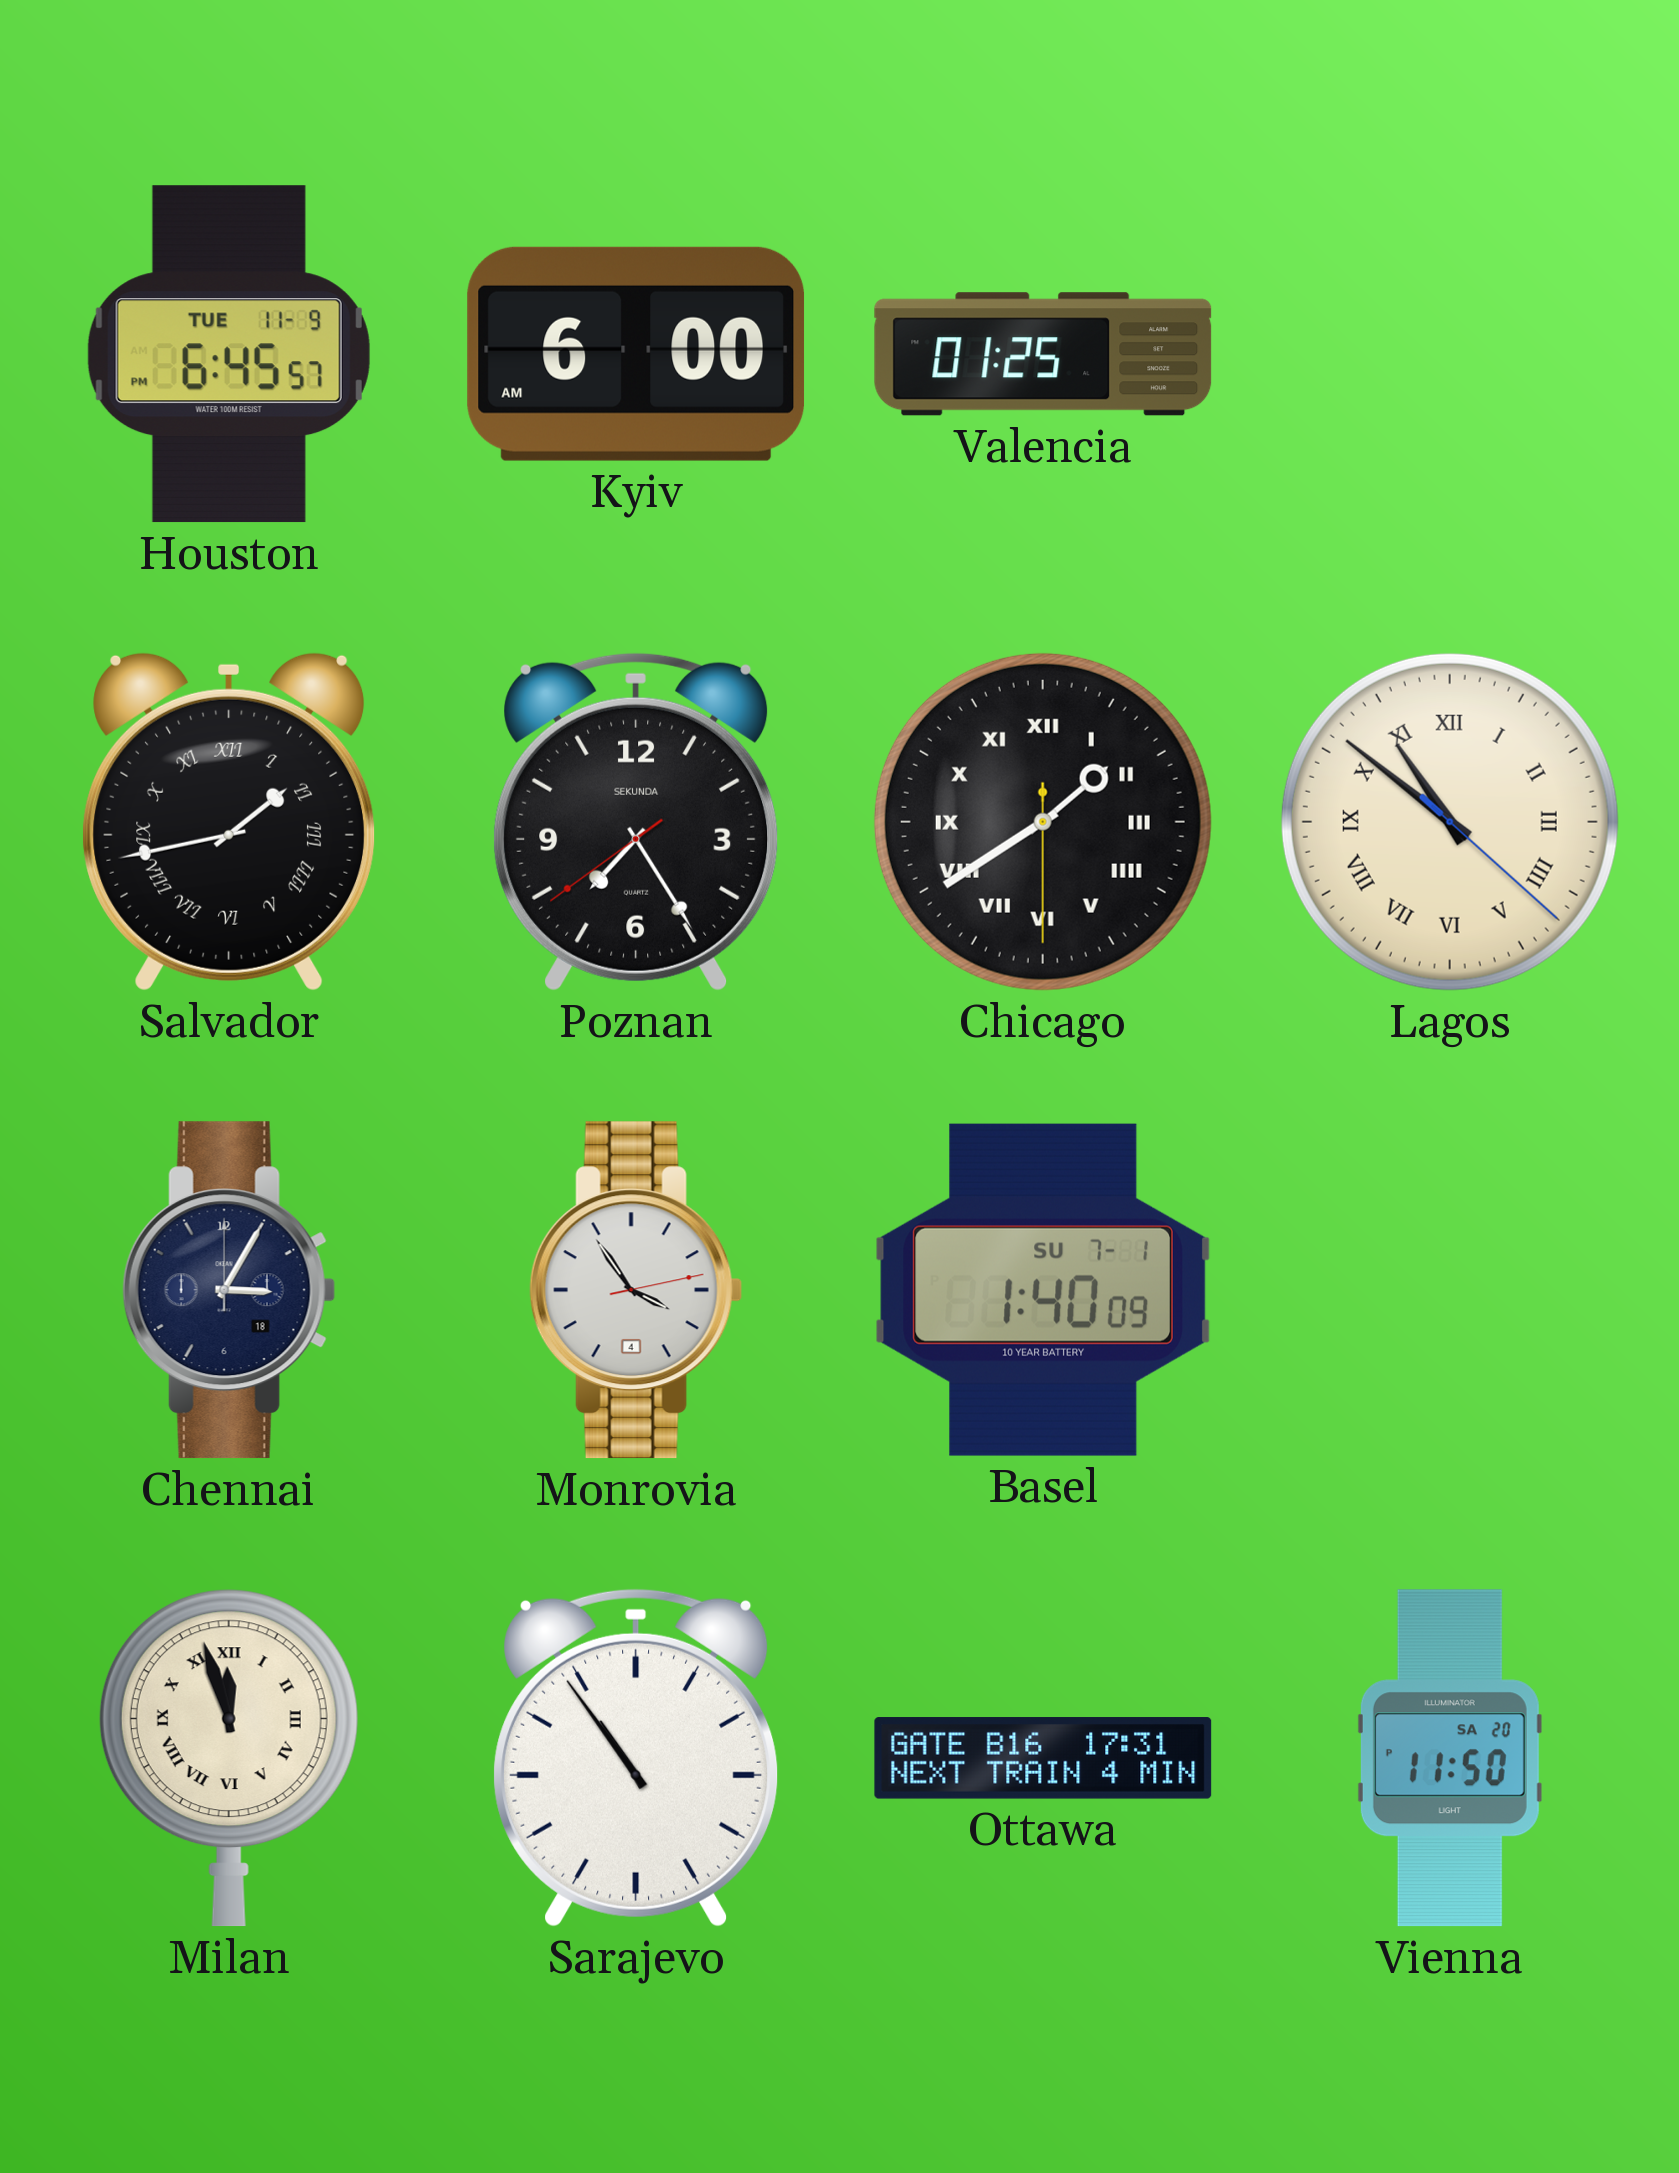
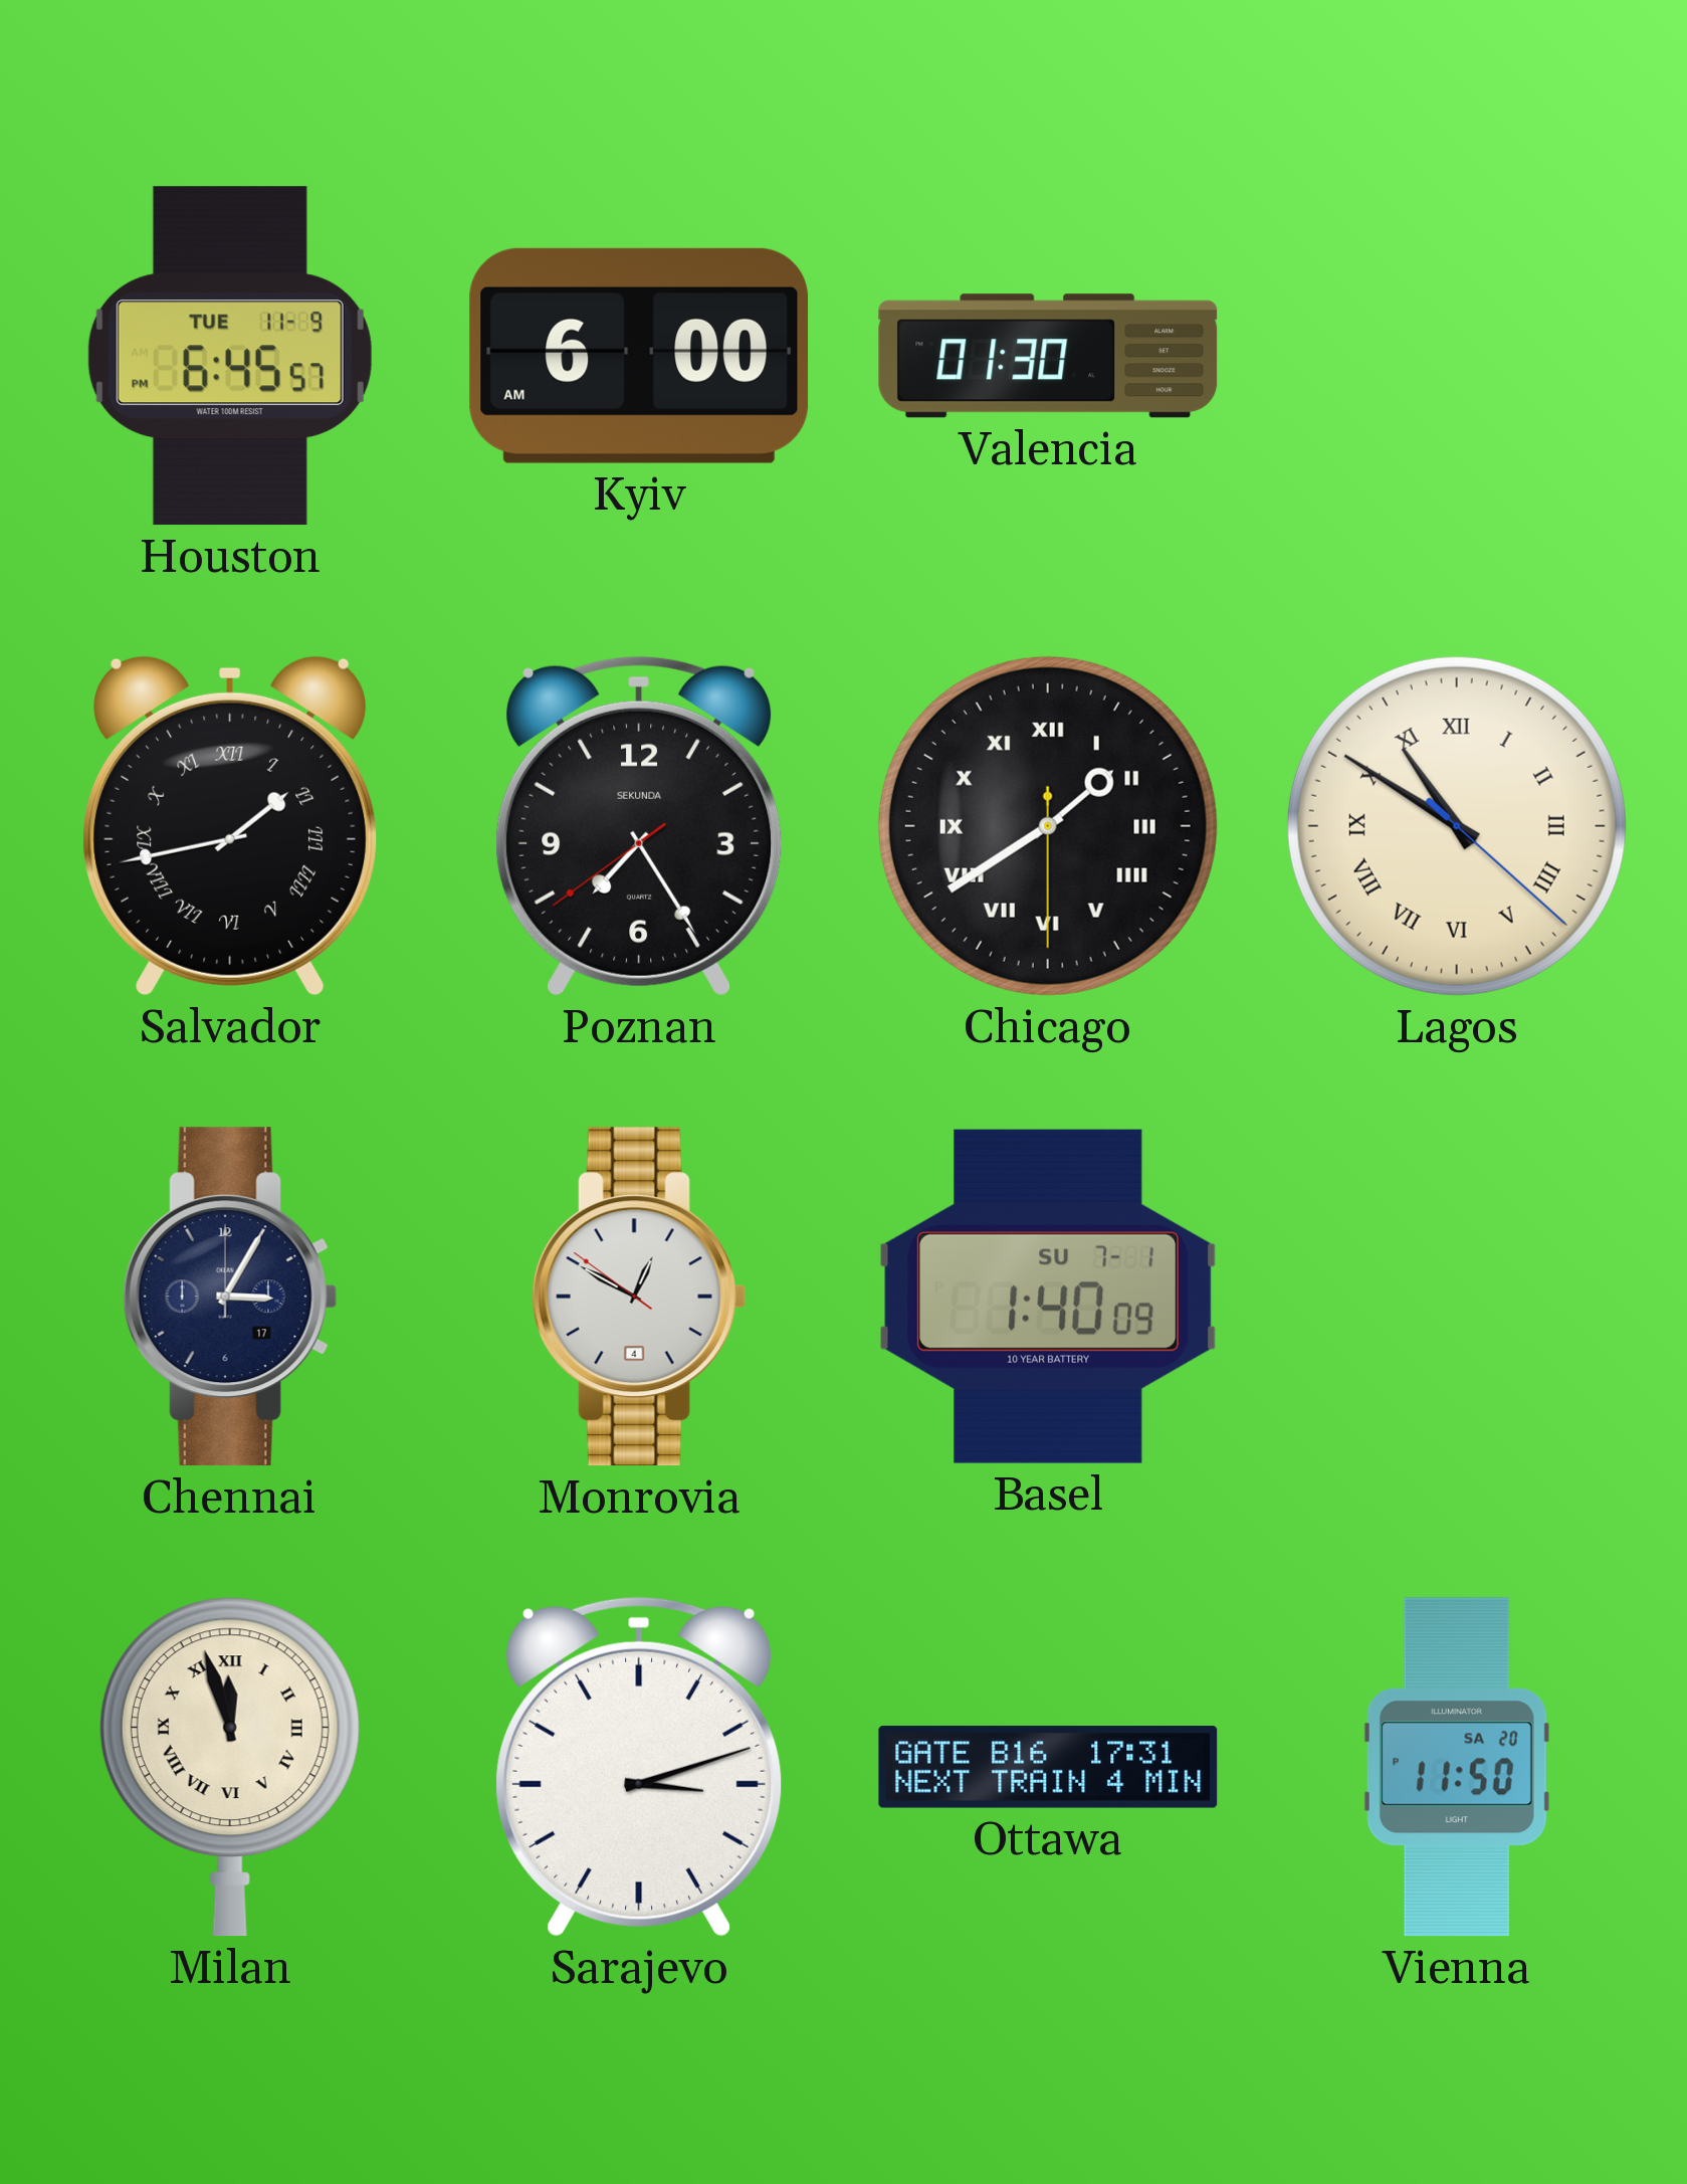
Valencia: 01:25 -> 01:30 (1048, 356)
Lagos: 10:51 -> 10:50 (1457, 826)
Chennai date: 18 -> 17 (230, 1297)
Monrovia: 3:54 -> 12:49 (639, 1297)
Sarajevo: 10:54 -> 3:12 (639, 1767)
